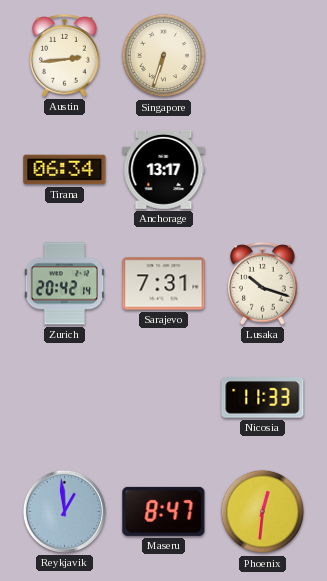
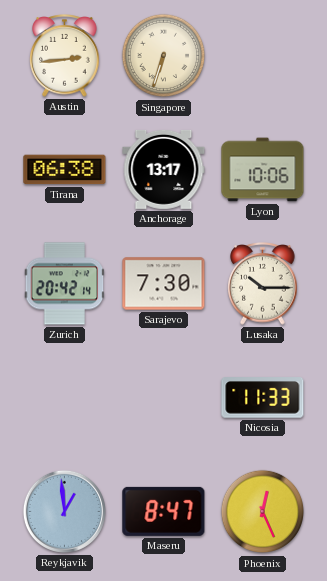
Tirana: 06:34 -> 06:38 (65, 170)
Lyon: none -> 10:06 (263, 170)
Sarajevo: 7:31 -> 7:30 (164, 284)
Lusaka: 10:18 -> 10:15 (263, 284)
Phoenix: 12:31 -> 12:26 (263, 512)
